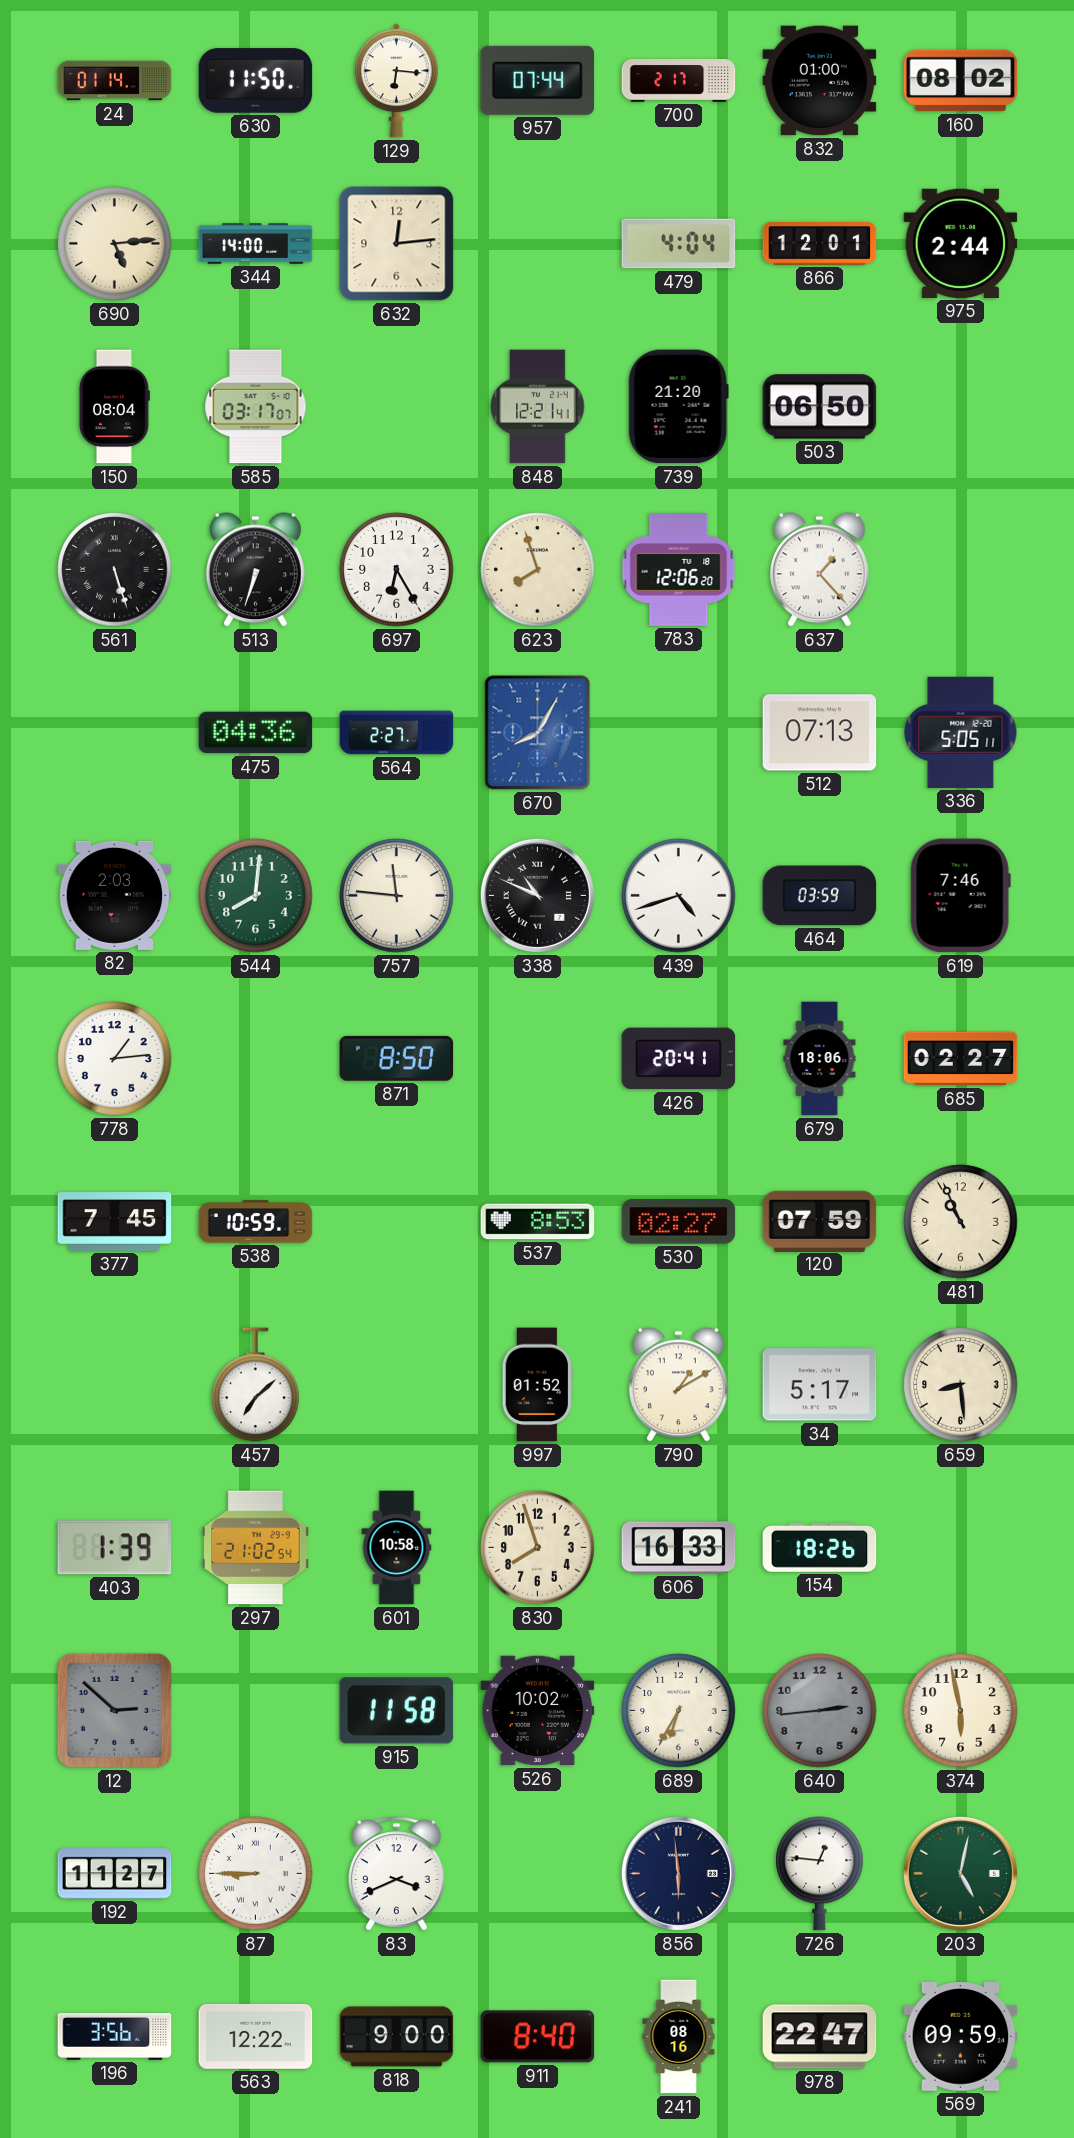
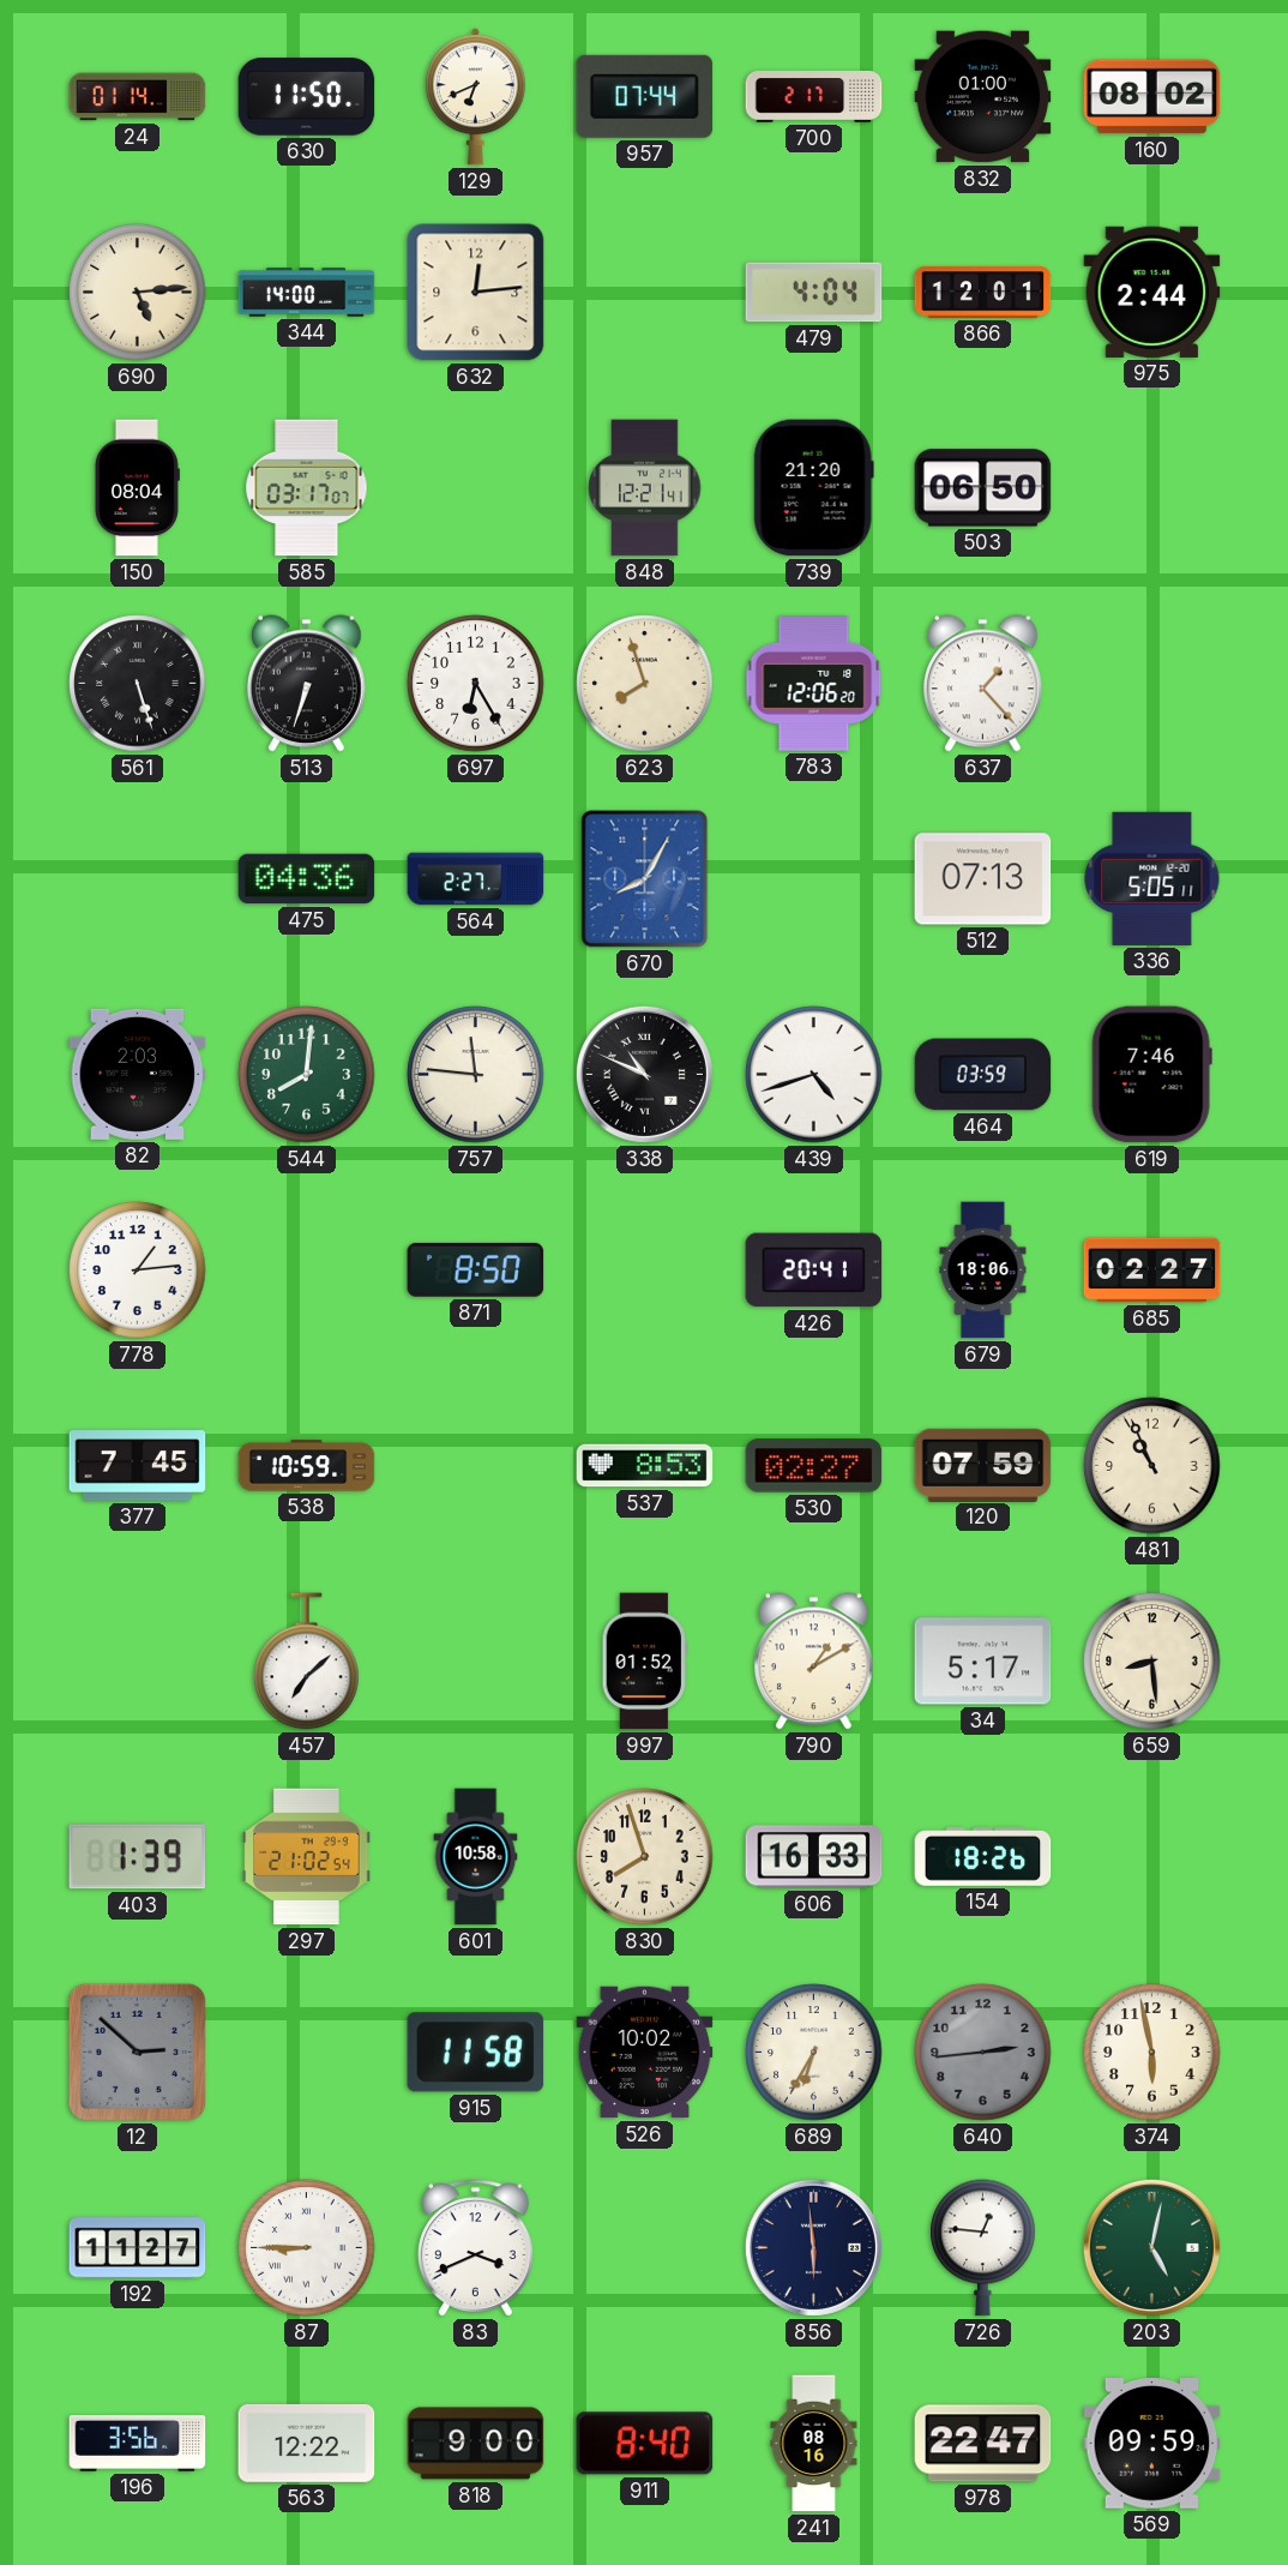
129: 6:16 -> 6:41 (475, 97)
